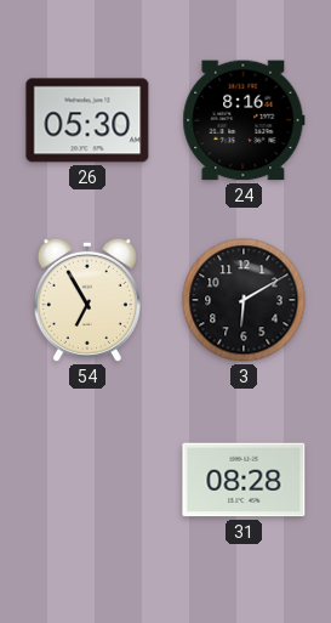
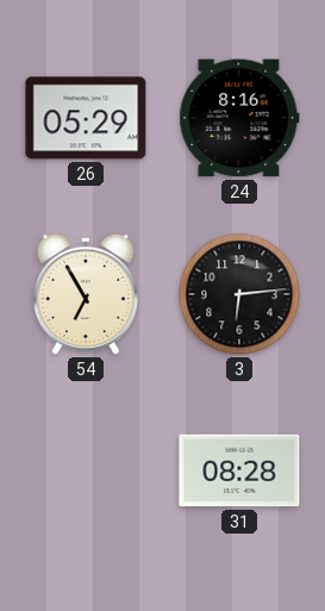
26: 05:30 -> 05:29 (86, 118)
3: 6:10 -> 6:14 (239, 294)
